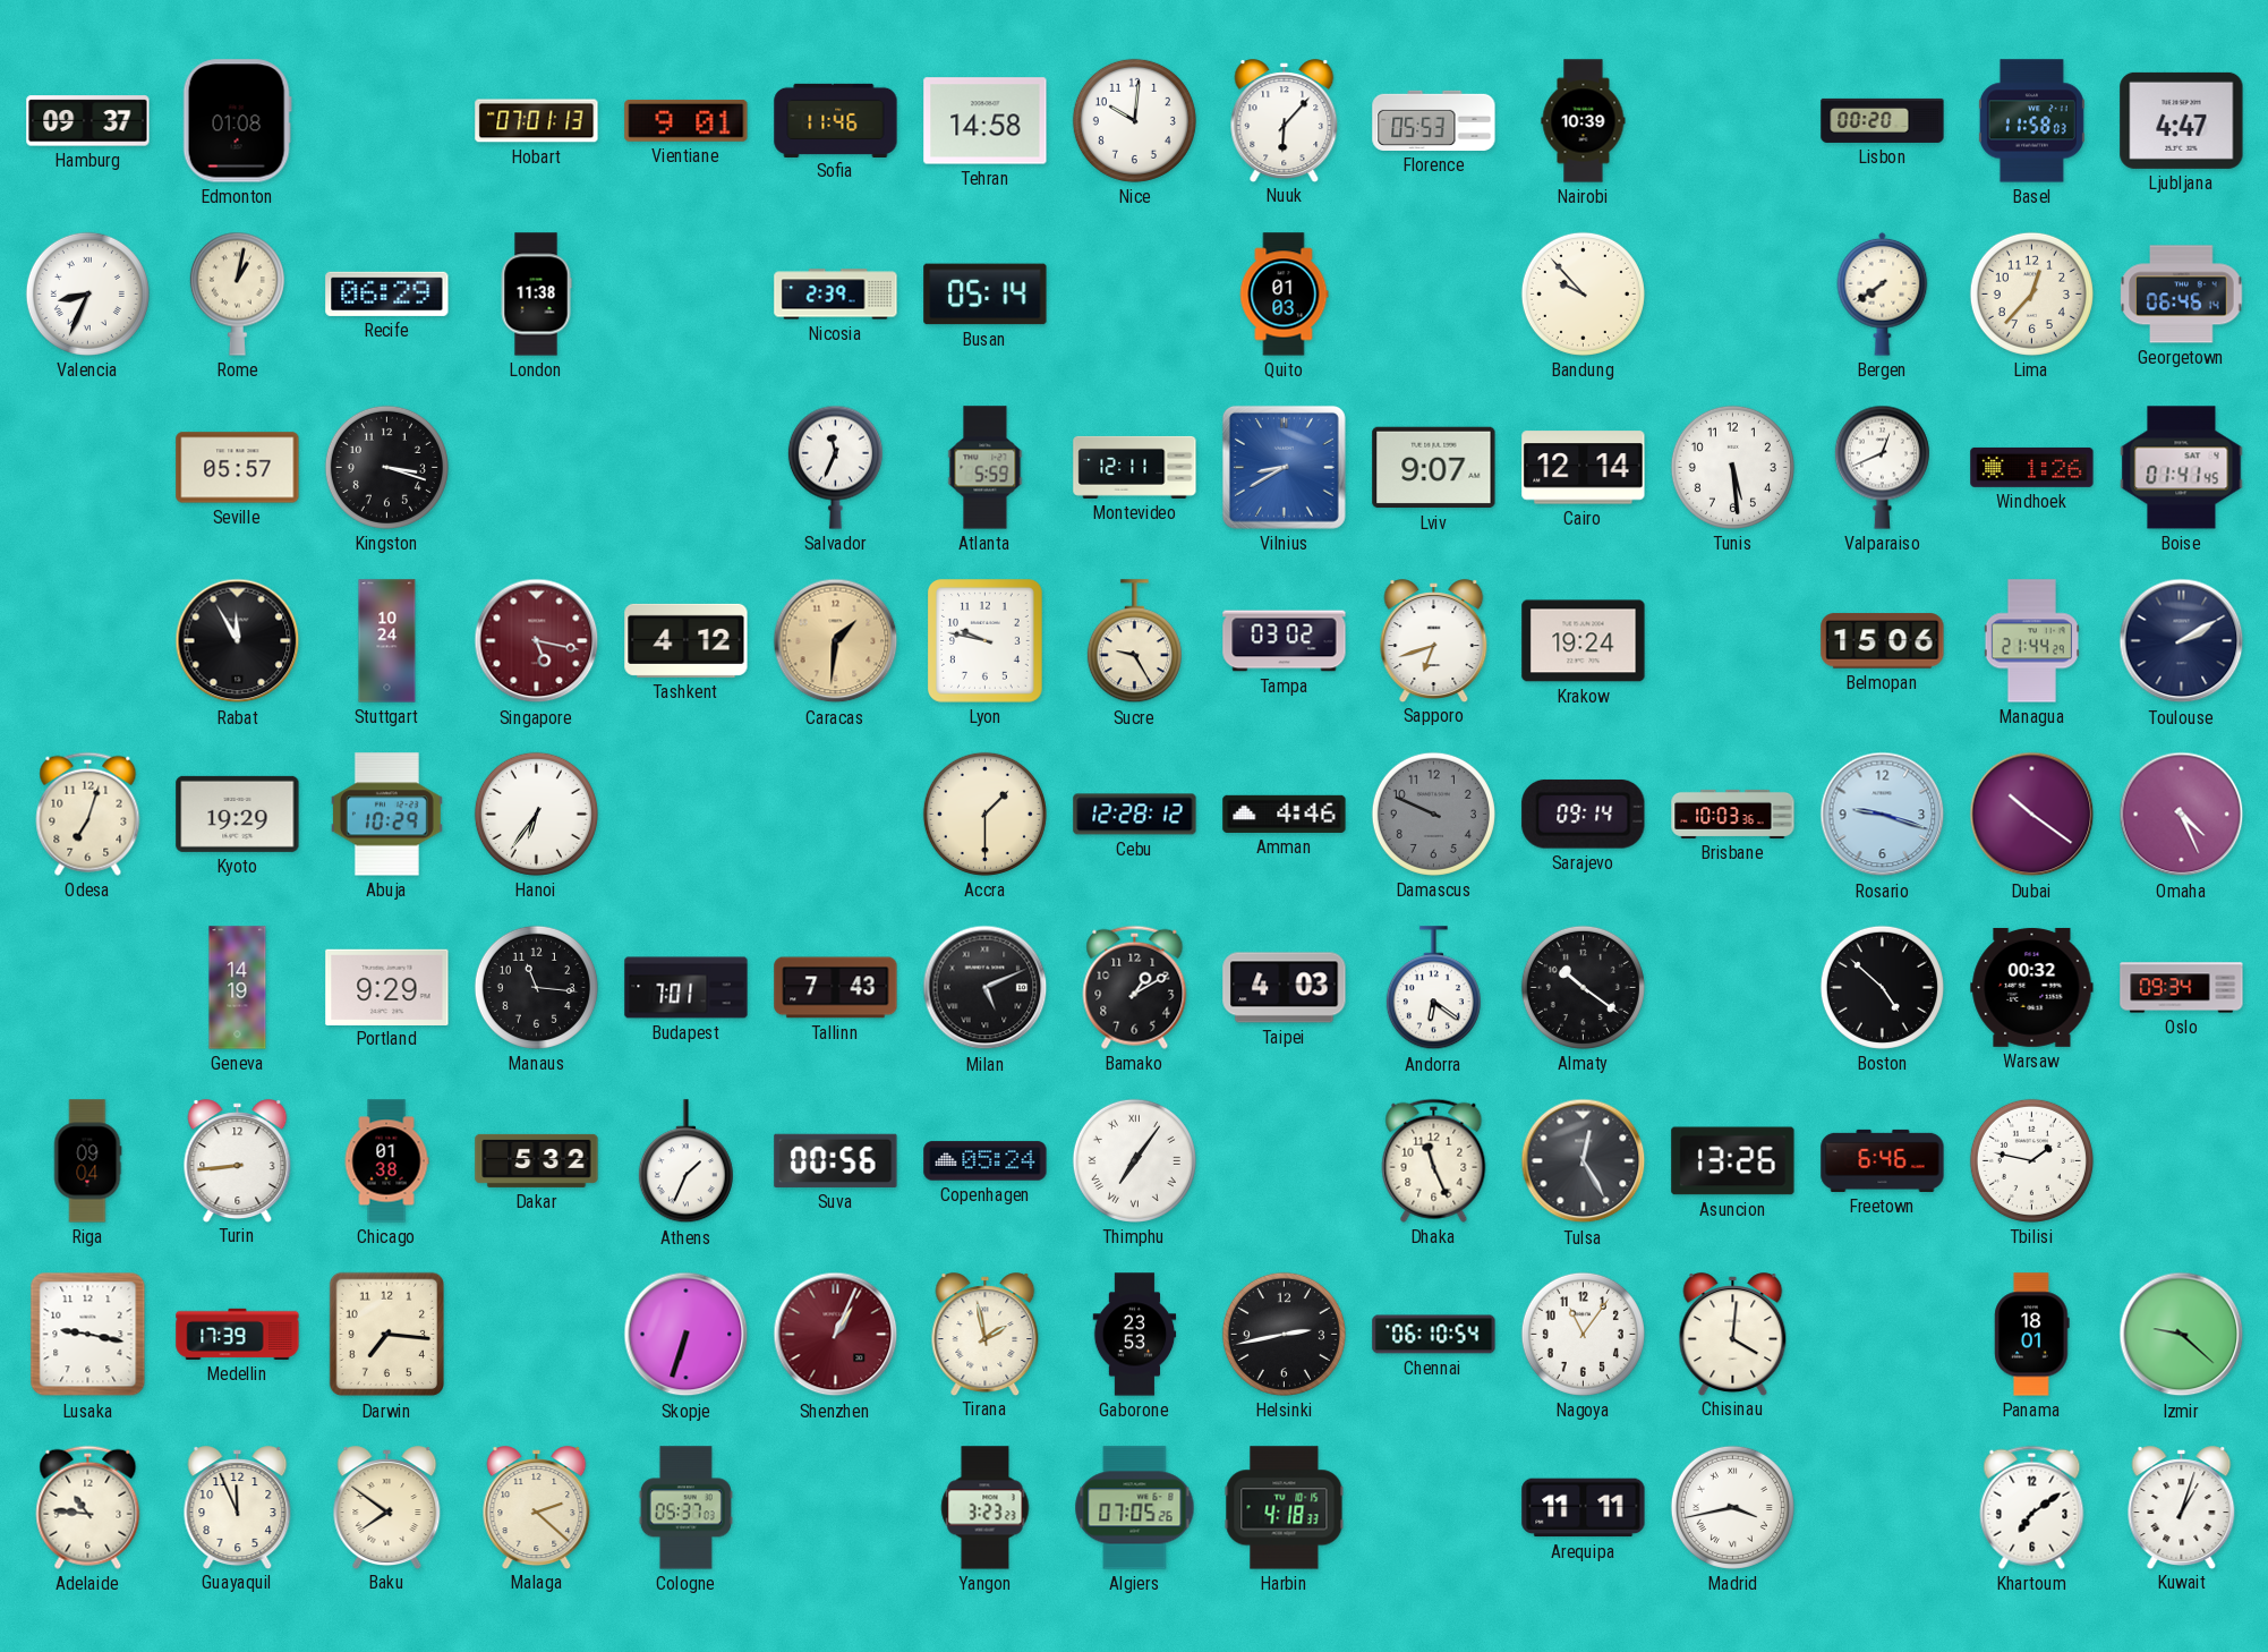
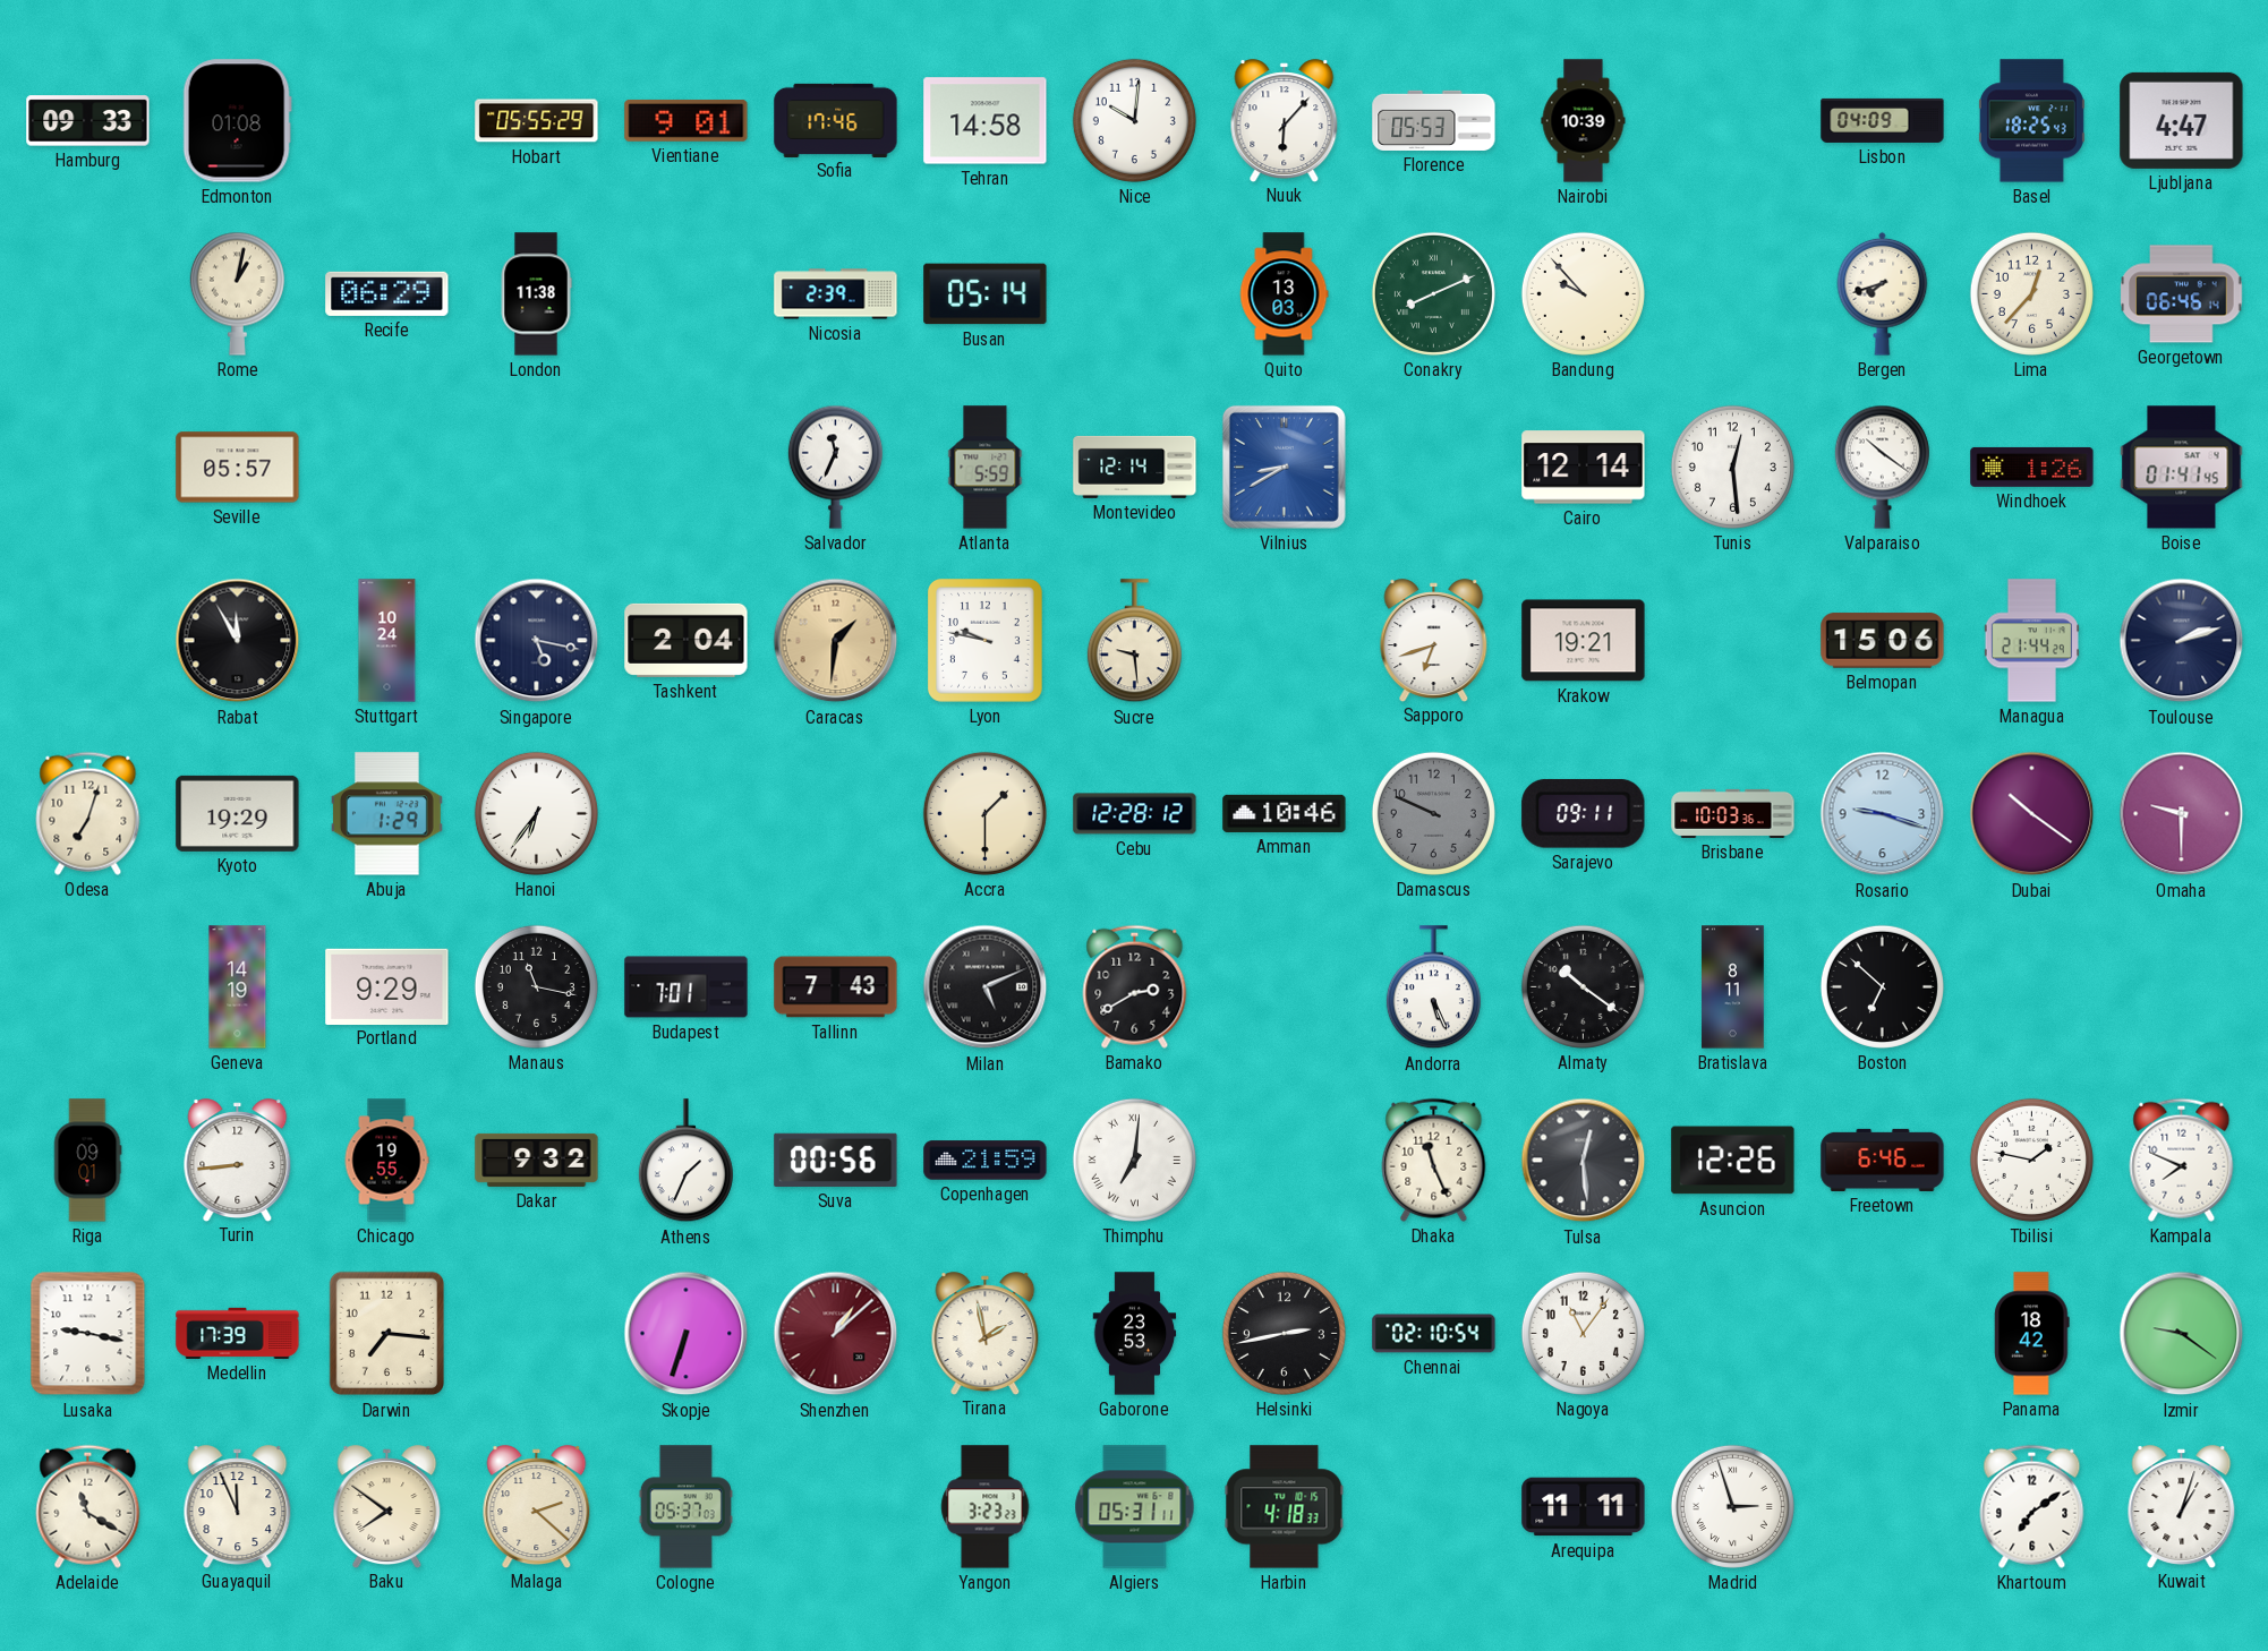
Hamburg: 09:37 -> 09:33 (88, 121)
Hobart: 07:01 -> 05:55 (537, 121)
Sofia: 11:46 -> 17:46 (836, 120)
Lisbon: 00:20 -> 04:09 (1883, 120)
Basel: 11:58 -> 18:25 (2031, 121)
Valencia: 8:34 -> none (87, 293)
Quito: 01:03 -> 13:03 (1285, 294)
Conakry: none -> 8:11 (1433, 293)
Bergen: 7:39 -> 7:42 (1883, 293)
Kingston: 3:18 -> none (386, 467)
Montevideo: 12:11 -> 12:14 (1135, 467)
Lviv: 9:07 -> none (1434, 468)
Tunis: 5:29 -> 12:29 (1732, 467)
Valparaiso: 12:41 -> 10:21 (1882, 467)
Singapore dial: burgundy -> navy (537, 641)
Tashkent: 4:12 -> 2:04 (687, 640)
Sucre: 9:25 -> 9:29 (1134, 641)
Tampa: 03:02 -> none (1285, 641)
Krakow: 19:24 -> 19:21 (1584, 641)
Toulouse: 2:10 -> 2:12 (2182, 641)
Abuja: 10:29 -> 1:29 (386, 814)
Amman: 4:46 -> 10:46 (1285, 813)
Sarajevo: 09:14 -> 09:11 (1584, 813)
Omaha: 4:26 -> 9:30 (2182, 814)
Manaus: 11:16 -> 11:17 (536, 986)
Bamako: 1:10 -> 2:40 (1135, 986)
Taipei: 4:03 -> none (1285, 988)
Andorra: 6:21 -> 5:26 (1433, 987)
Bratislava: none -> 8:11 (1733, 987)
Boston: 4:52 -> 6:52 (1882, 986)
Warsaw: 00:32 -> none (2032, 987)
Oslo: 09:34 -> none (2182, 988)
Riga: 09:04 -> 09:01 (87, 1161)
Chicago: 01:38 -> 19:55 (386, 1161)
Dakar: 5:32 -> 9:32 (537, 1160)
Copenhagen: 05:24 -> 21:59 (986, 1161)
Thimphu: 7:06 -> 7:01 (1134, 1160)
Tulsa: 12:25 -> 12:29 (1584, 1161)
Asuncion: 13:26 -> 12:26 (1733, 1161)
Kampala: none -> 7:49 (2182, 1160)
Shenzhen: 1:04 -> 1:08 (836, 1334)
Chennai: 06:10 -> 02:10 (1434, 1334)
Chisinau: 4:01 -> none (1733, 1334)
Panama: 18:01 -> 18:42 (2032, 1334)
Izmir: 9:22 -> 9:21 (2182, 1334)
Adelaide: 10:46 -> 11:20 (88, 1506)
Algiers: 07:05 -> 05:31 (1135, 1507)
Madrid: 3:43 -> 2:57 (1732, 1506)
